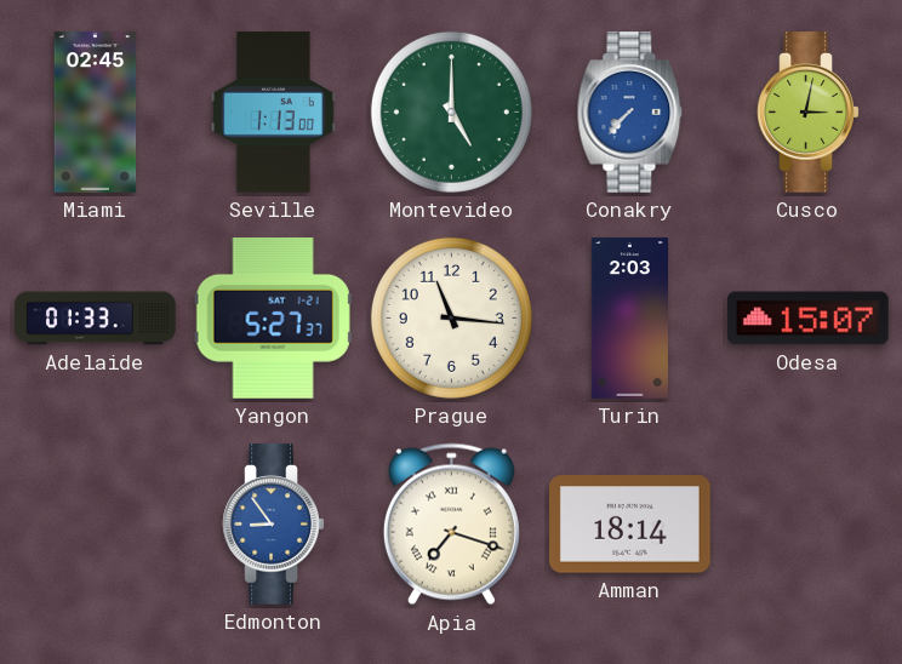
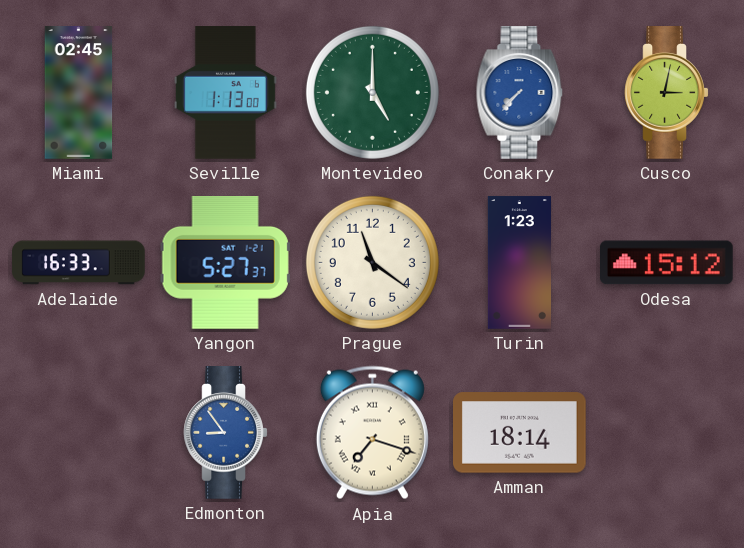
Adelaide: 01:33 -> 16:33 (79, 263)
Prague: 11:16 -> 11:21 (372, 262)
Turin: 2:03 -> 1:23 (519, 263)
Odesa: 15:07 -> 15:12 (667, 263)
